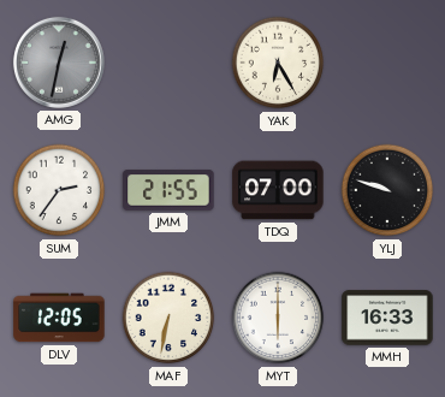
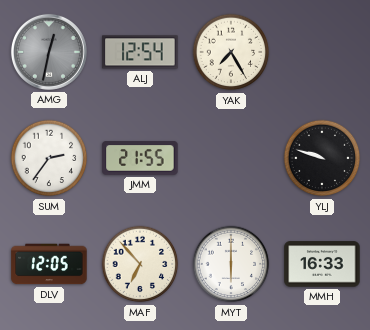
ALJ: none -> 12:54 (140, 52)
YAK: 6:25 -> 7:25 (231, 52)
TDQ: 07:00 -> none (278, 190)
MAF: 6:32 -> 6:53 (140, 264)
